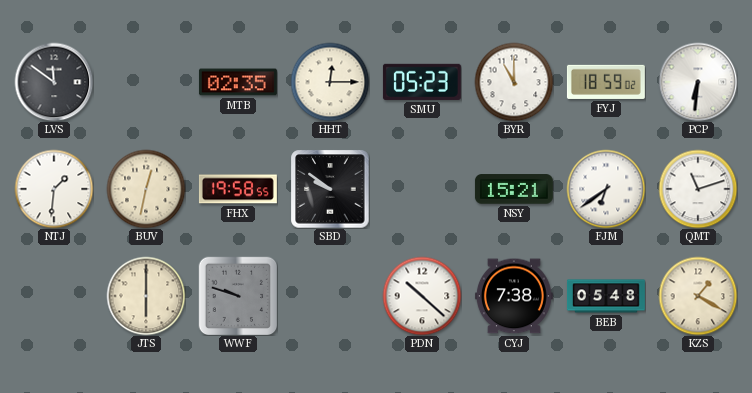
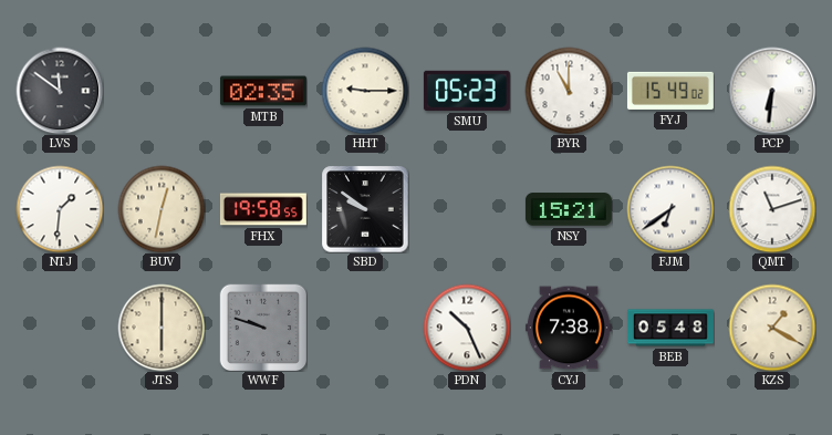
HHT: 12:15 -> 9:15 (365, 91)
FYJ: 18:59 -> 15:49 (670, 91)
PDN: 10:22 -> 10:26 (467, 328)
